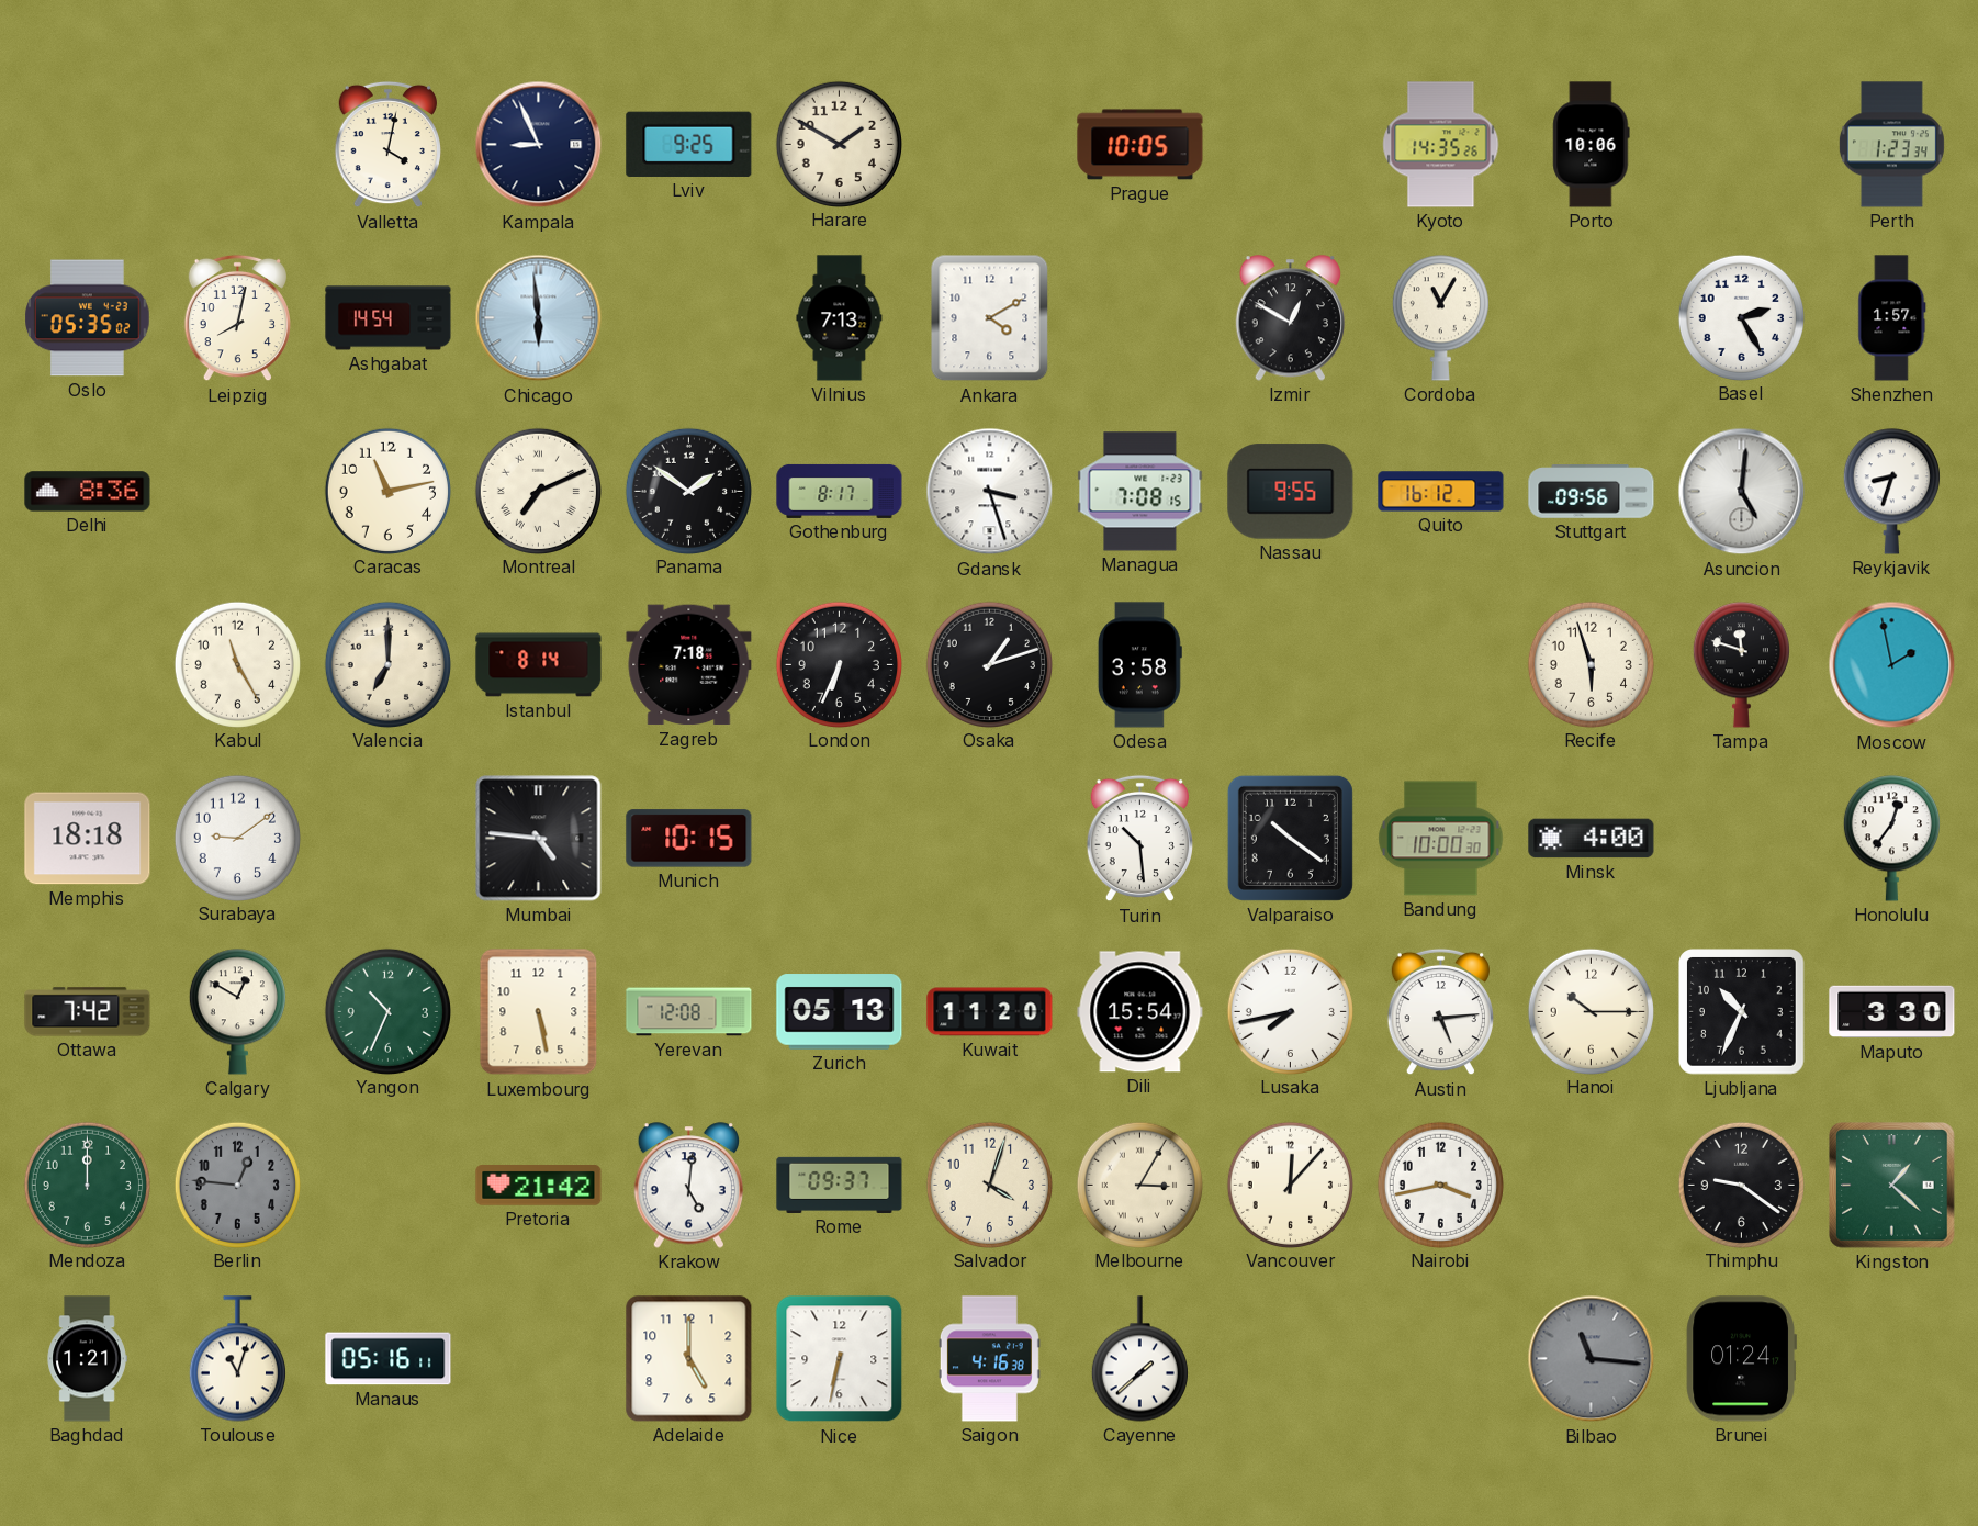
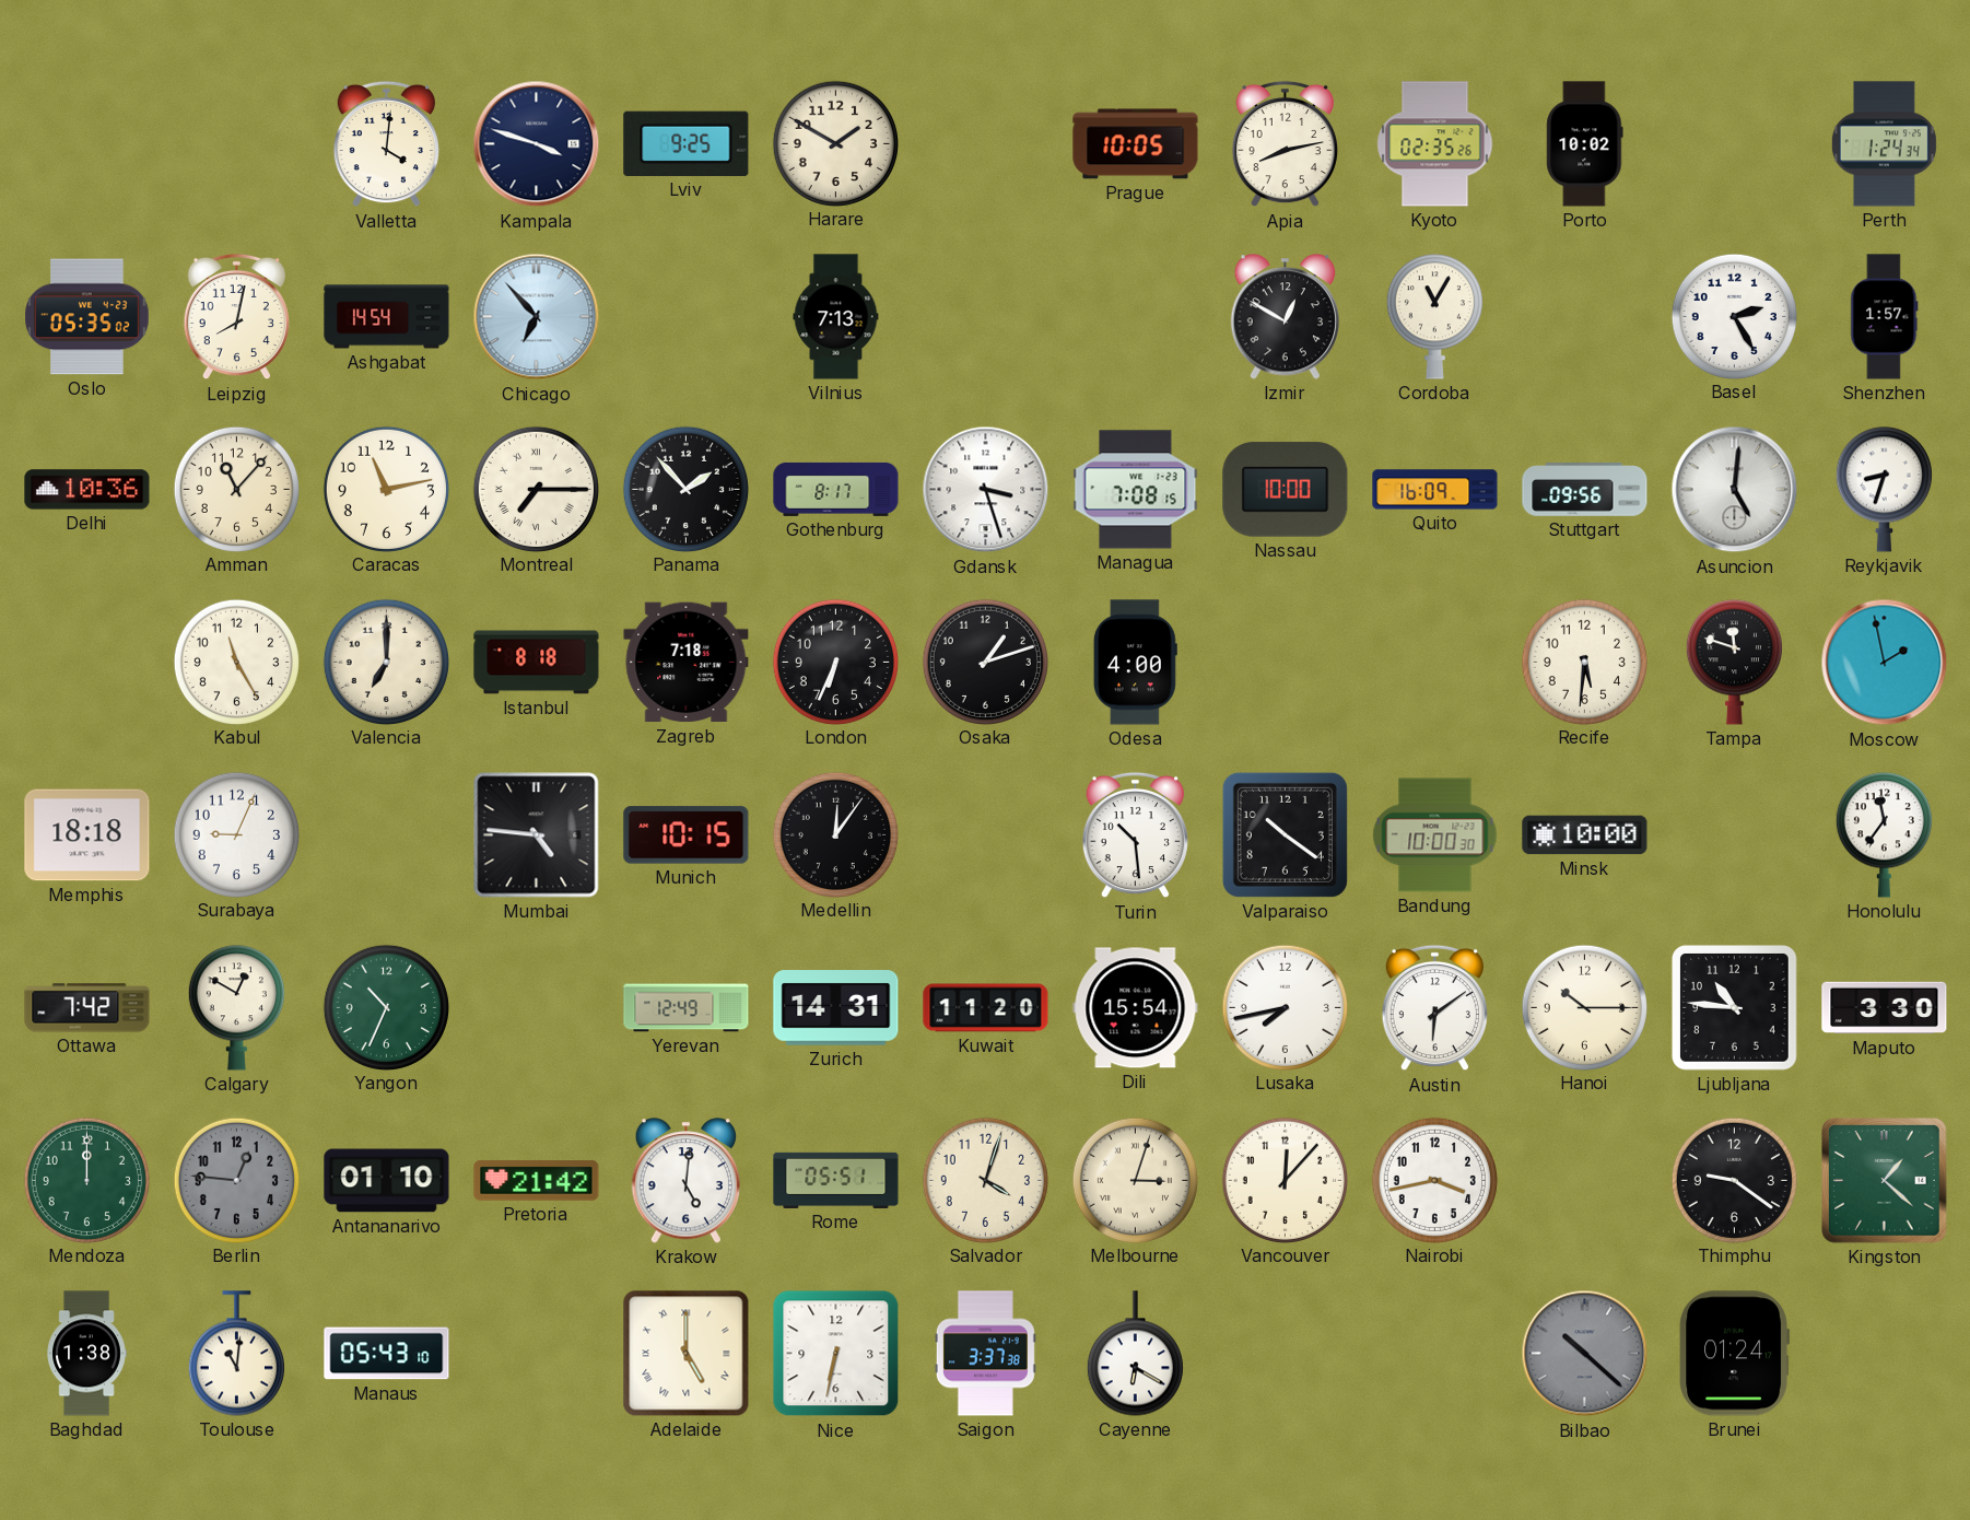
Valletta: 4:02 -> 4:01 (386, 144)
Kampala: 8:56 -> 3:48 (537, 144)
Apia: none -> 8:13 (1285, 144)
Kyoto: 14:35 -> 02:35 (1435, 144)
Porto: 10:06 -> 10:02 (1585, 144)
Perth: 1:23 -> 1:24 (1884, 144)
Chicago: 5:59 -> 6:53 (537, 317)
Ankara: 4:10 -> none (990, 318)
Delhi: 8:36 -> 10:36 (87, 490)
Amman: none -> 11:07 (236, 489)
Montreal: 7:11 -> 7:15 (536, 489)
Panama: 1:51 -> 1:53 (685, 489)
Nassau: 9:55 -> 10:00 (1286, 490)
Quito: 16:12 -> 16:09 (1435, 490)
Istanbul: 8:14 -> 8:18 (537, 663)
Odesa: 3:58 -> 4:00 (1135, 663)
Recife: 5:57 -> 5:31 (1584, 662)
Surabaya: 9:09 -> 9:04 (236, 834)
Medellin: none -> 12:06 (835, 834)
Minsk: 4:00 -> 10:00 (1585, 835)
Honolulu: 12:36 -> 11:36 (1884, 835)
Luxembourg: 5:28 -> none (539, 1012)
Yerevan: 12:08 -> 12:49 (687, 1008)
Zurich: 05:13 -> 14:31 (836, 1008)
Austin: 5:14 -> 6:09 (1434, 1008)
Ljubljana: 10:34 -> 10:46 (1735, 1008)
Antananarivo: none -> 01:10 (387, 1181)
Rome: 09:37 -> 05:51 (836, 1180)
Melbourne: 3:05 -> 3:03 (1135, 1180)
Baghdad: 1:21 -> 1:38 (86, 1354)
Toulouse: 11:03 -> 11:01 (236, 1354)
Manaus: 05:16 -> 05:43 (387, 1354)
Adelaide numerals: Arabic -> Roman (687, 1354)
Saigon: 4:16 -> 3:37 (985, 1354)
Cayenne: 1:38 -> 6:20 (1135, 1354)
Bilbao: 11:16 -> 10:22 (1585, 1354)
